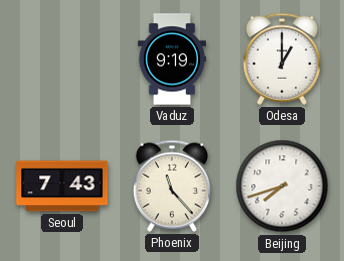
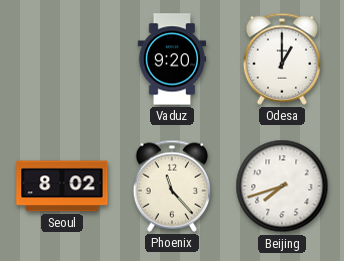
Vaduz: 9:19 -> 9:20 (172, 59)
Seoul: 7:43 -> 8:02 (62, 186)
